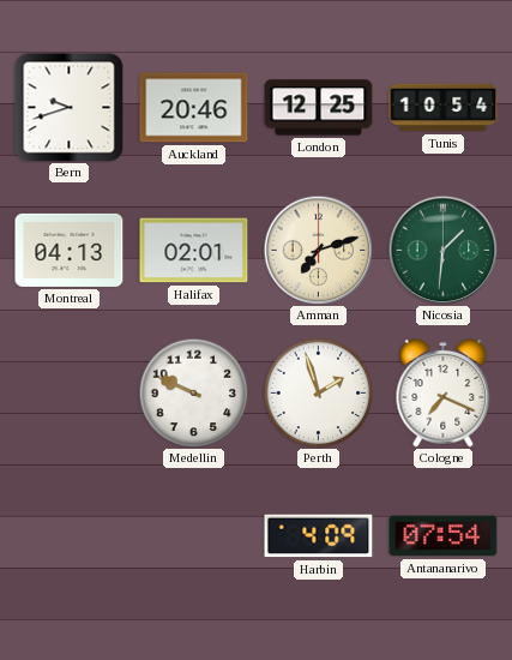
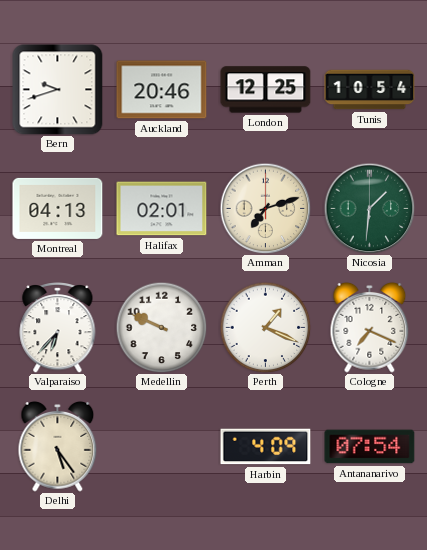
Valparaiso: none -> 6:37 (58, 328)
Perth: 1:57 -> 1:19 (265, 327)
Delhi: none -> 5:24 (58, 446)
